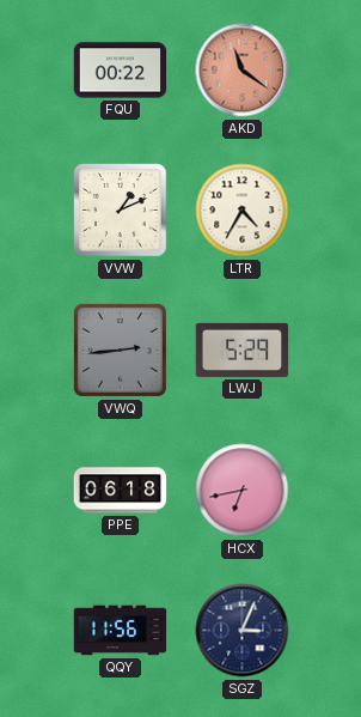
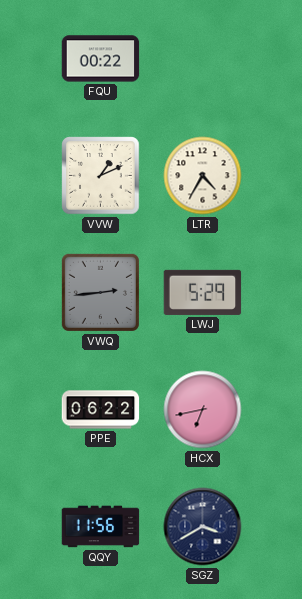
AKD: 11:21 -> none (243, 71)
PPE: 06:18 -> 06:22 (101, 410)
SGZ: 3:04 -> 3:40 (203, 527)
